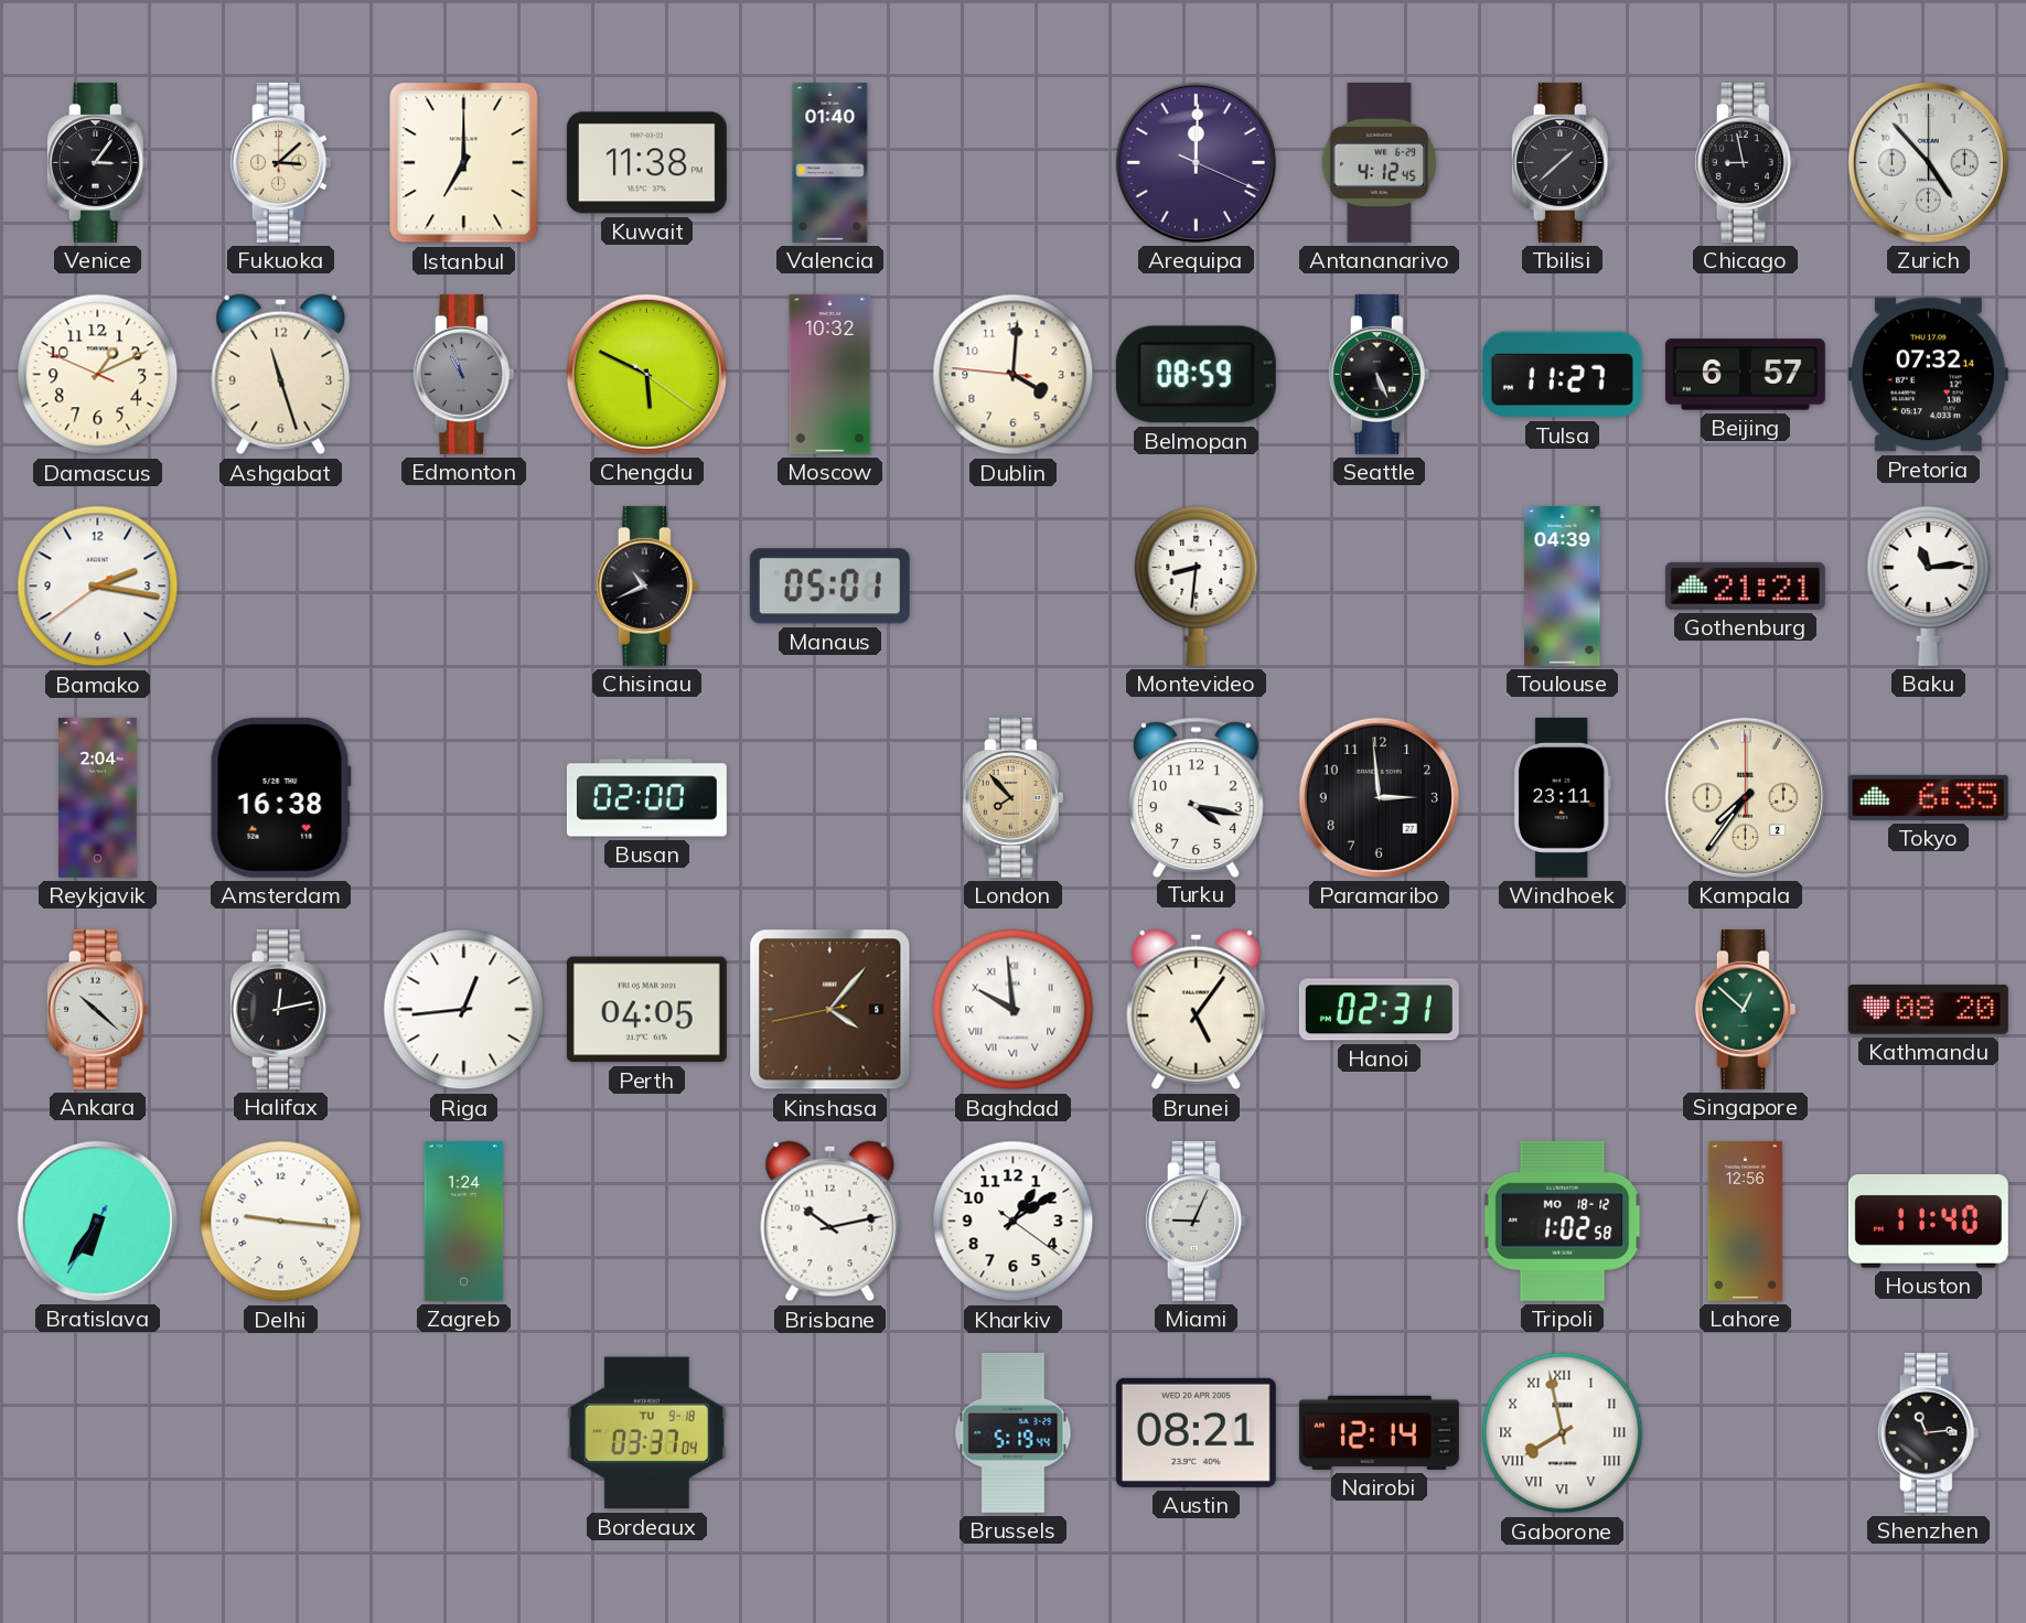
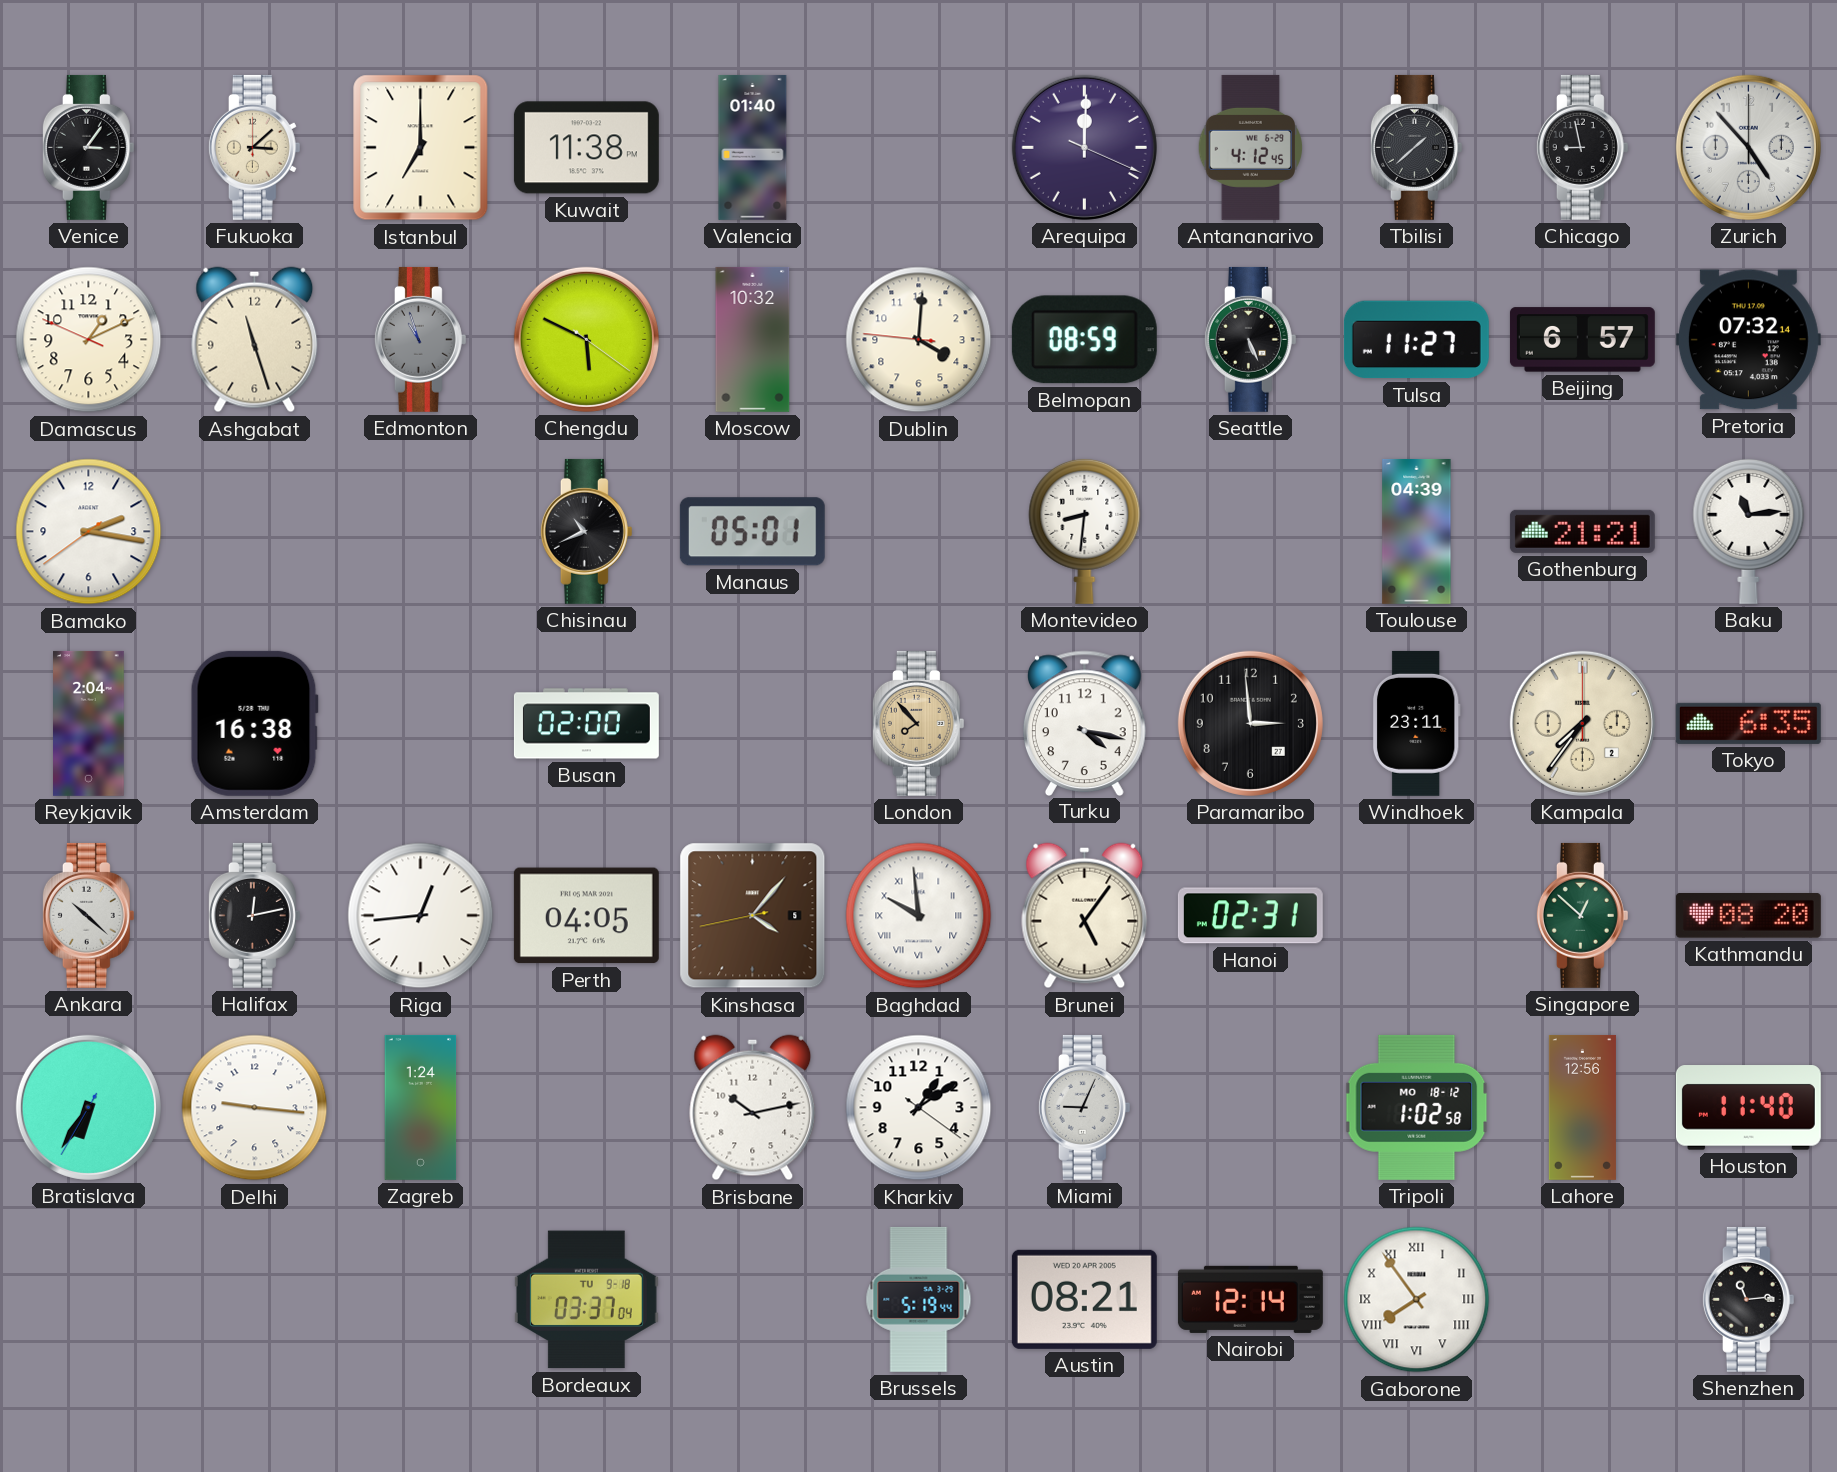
Gaborone: 7:58 -> 7:54 (1417, 1300)
